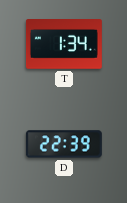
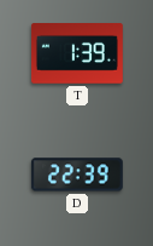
T: 1:34 -> 1:39 (77, 53)
